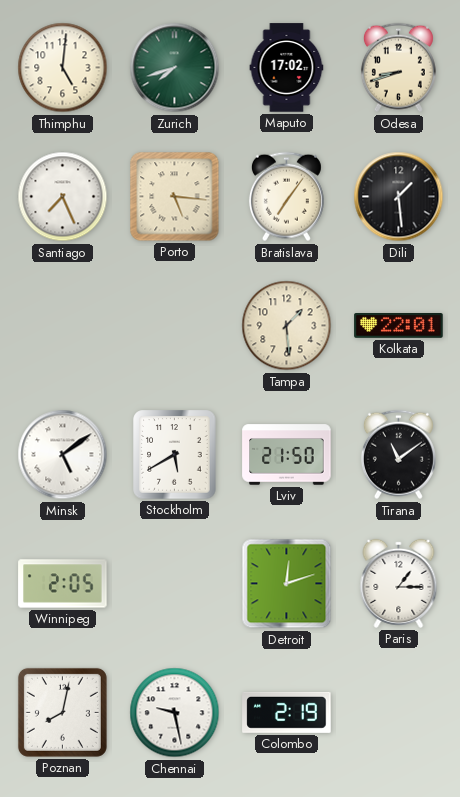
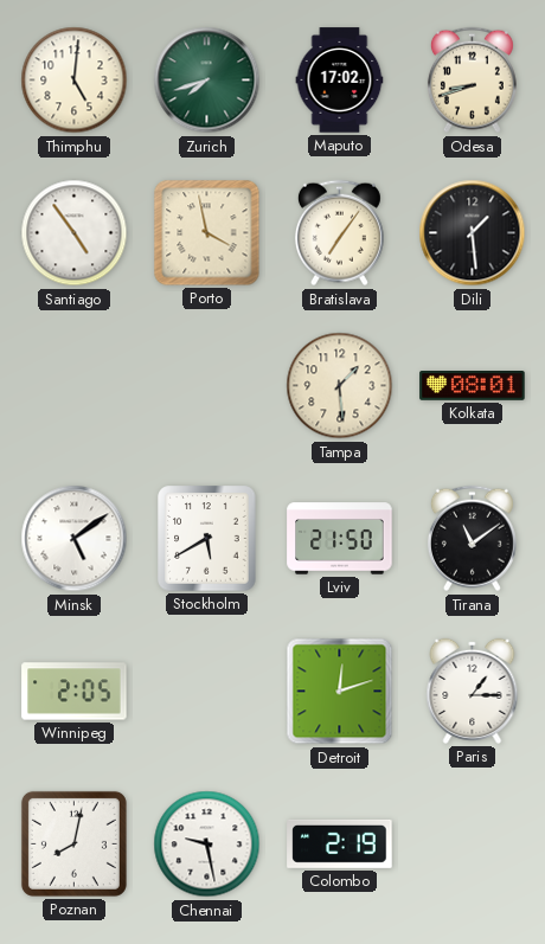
Santiago: 7:26 -> 4:54 (75, 233)
Porto: 5:16 -> 3:58 (207, 233)
Kolkata: 22:01 -> 08:01 (473, 386)
